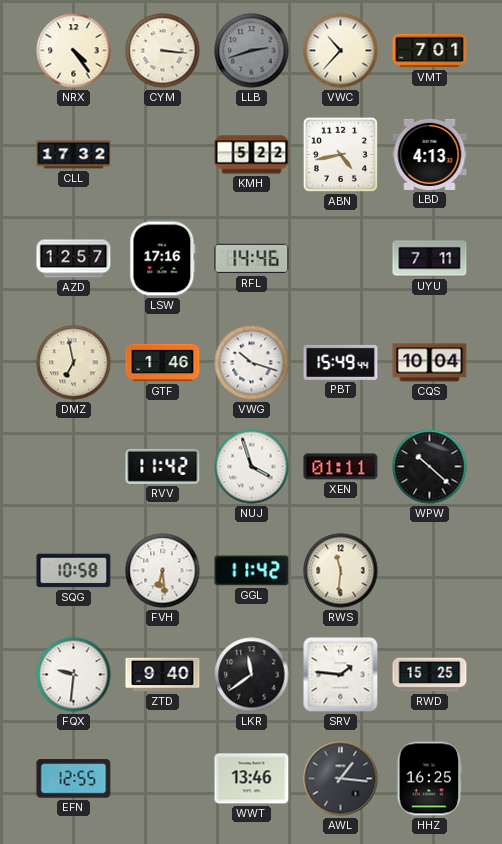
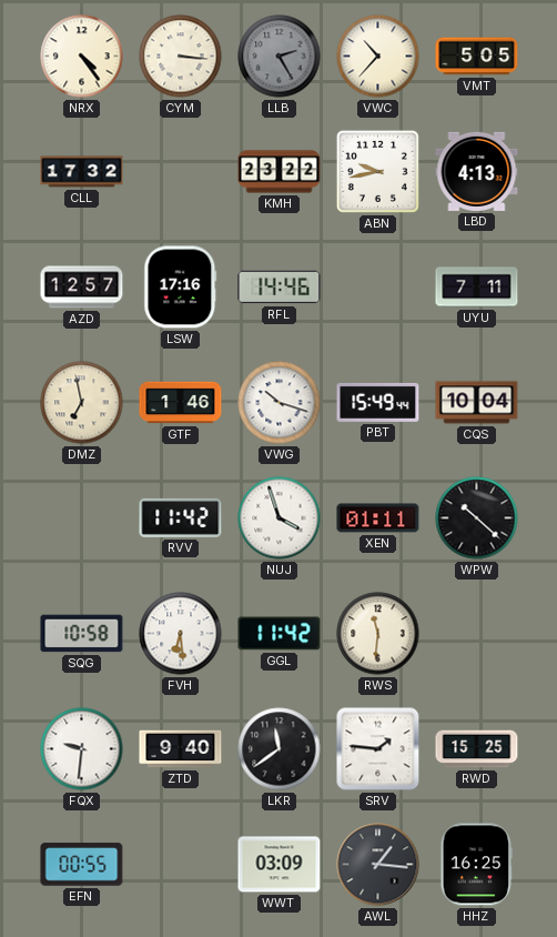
LLB: 2:42 -> 2:25 (280, 57)
VMT: 7:01 -> 5:05 (477, 57)
KMH: 5:22 -> 23:22 (280, 172)
ABN: 4:43 -> 9:43 (377, 171)
EFN: 12:55 -> 00:55 (82, 865)
WWT: 13:46 -> 03:09 (280, 865)
